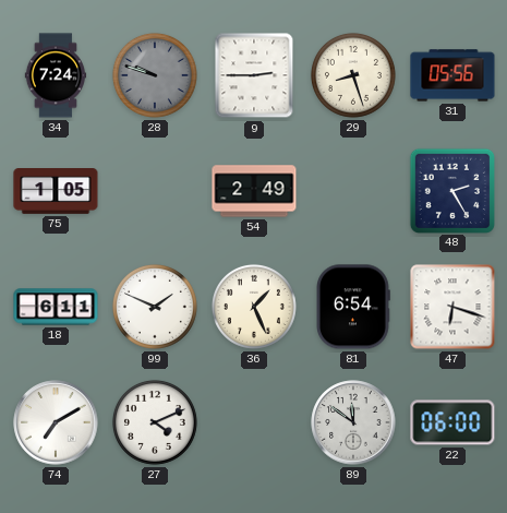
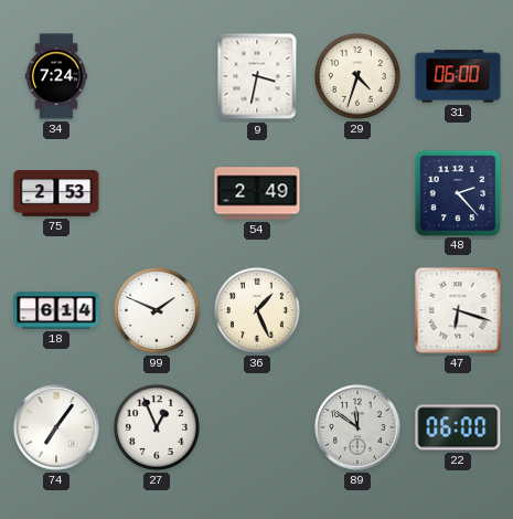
28: 9:48 -> none (155, 75)
9: 2:45 -> 3:32 (257, 76)
29: 8:27 -> 4:33 (357, 76)
31: 05:56 -> 06:00 (458, 76)
75: 1:05 -> 2:53 (56, 194)
48: 2:25 -> 2:23 (457, 192)
18: 6:11 -> 6:14 (56, 310)
81: 6:54 -> none (353, 307)
74: 7:10 -> 7:06 (56, 427)
27: 4:11 -> 12:56 (157, 427)
